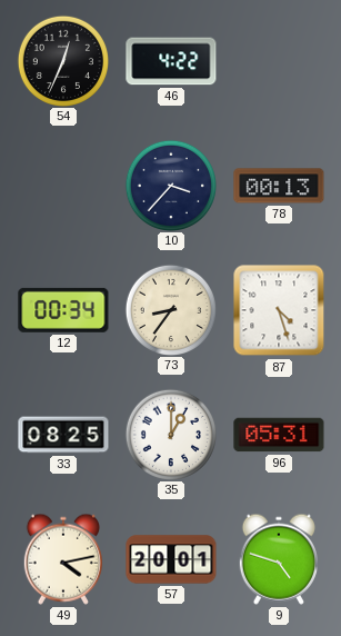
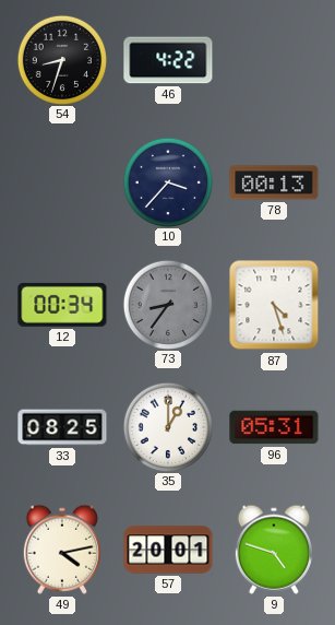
54: 12:34 -> 8:33 (61, 59)
73 dial: cream -> grey (167, 304)
